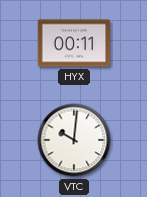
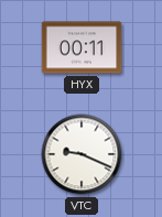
VTC: 10:01 -> 9:19 (82, 154)
